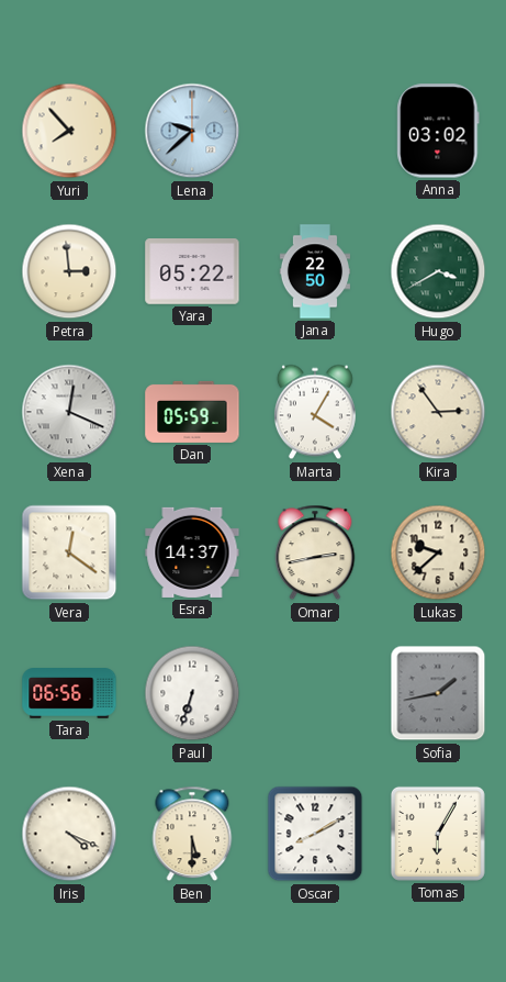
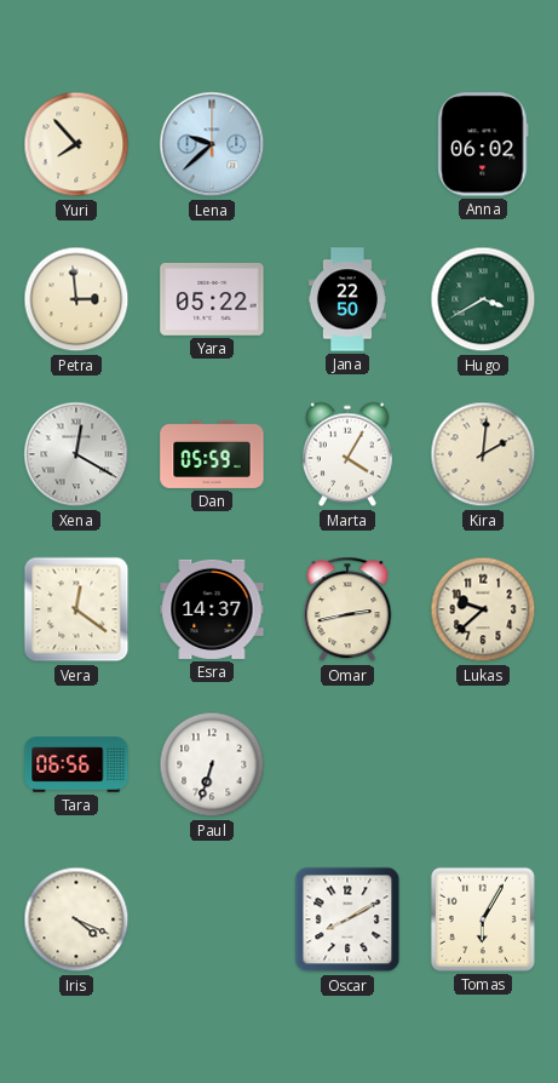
Anna: 03:02 -> 06:02 (483, 144)
Xena: 12:19 -> 12:20 (76, 454)
Kira: 2:54 -> 2:01 (483, 454)
Sofia: 1:43 -> none (438, 693)
Ben: 5:30 -> none (192, 834)
